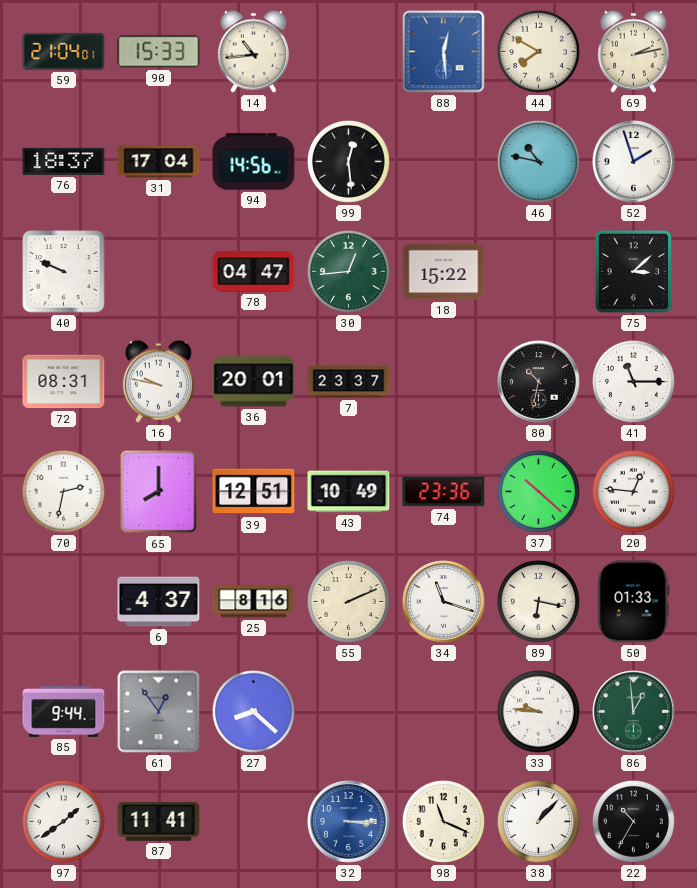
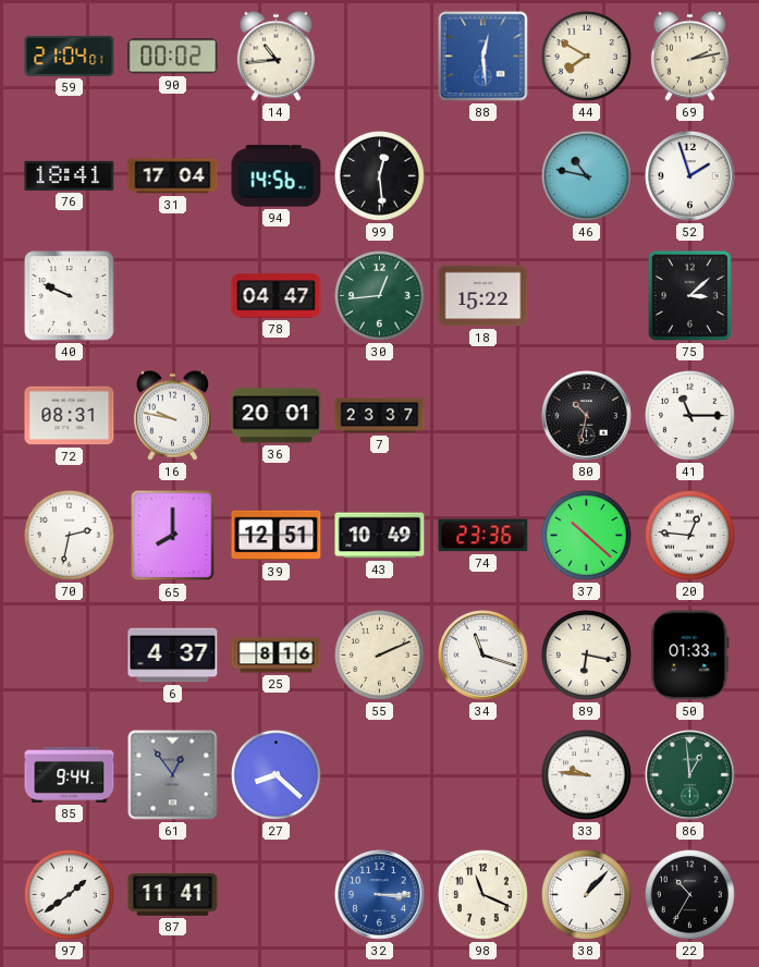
90: 15:33 -> 00:02 (173, 57)
76: 18:37 -> 18:41 (70, 175)
